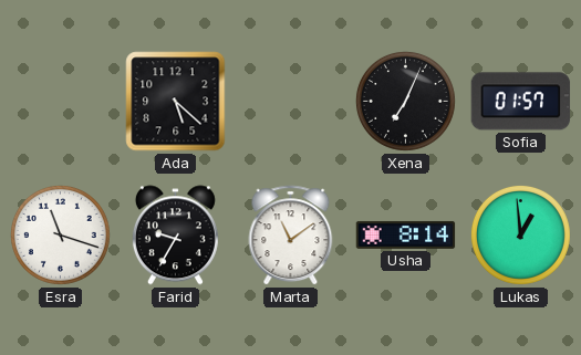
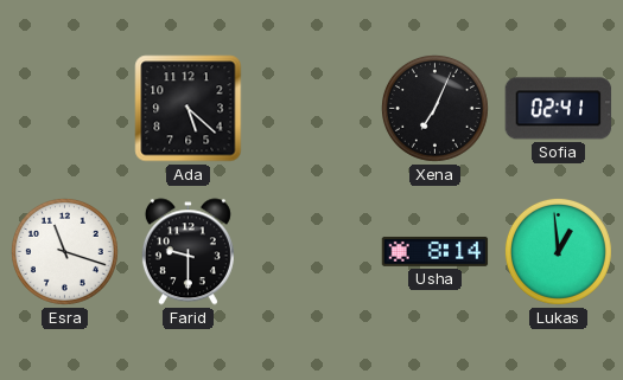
Sofia: 01:57 -> 02:41 (559, 109)
Farid: 9:35 -> 9:30 (187, 252)
Marta: 11:09 -> none (291, 236)
